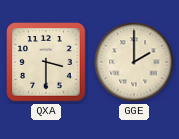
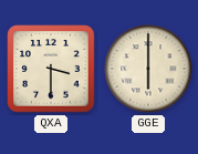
GGE: 2:00 -> 6:00 (148, 69)
